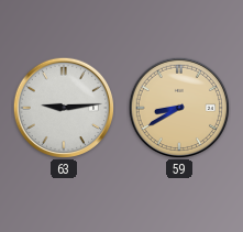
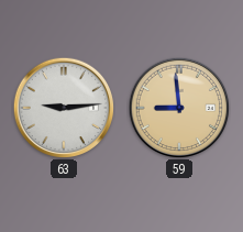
59: 8:40 -> 8:59 (179, 108)
